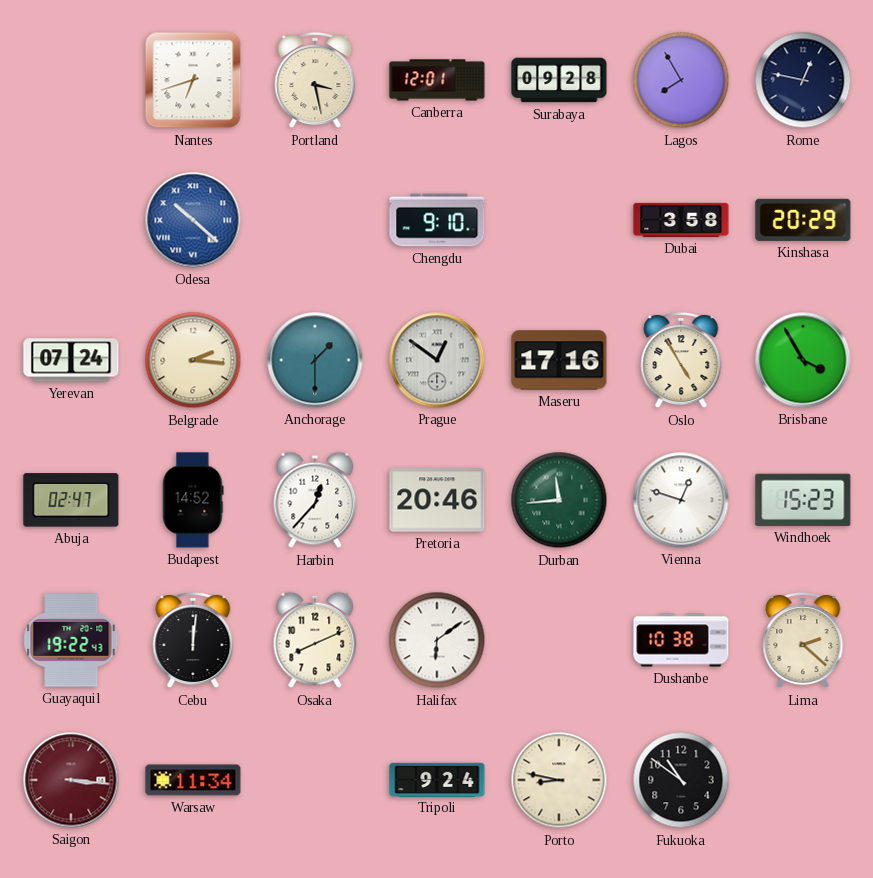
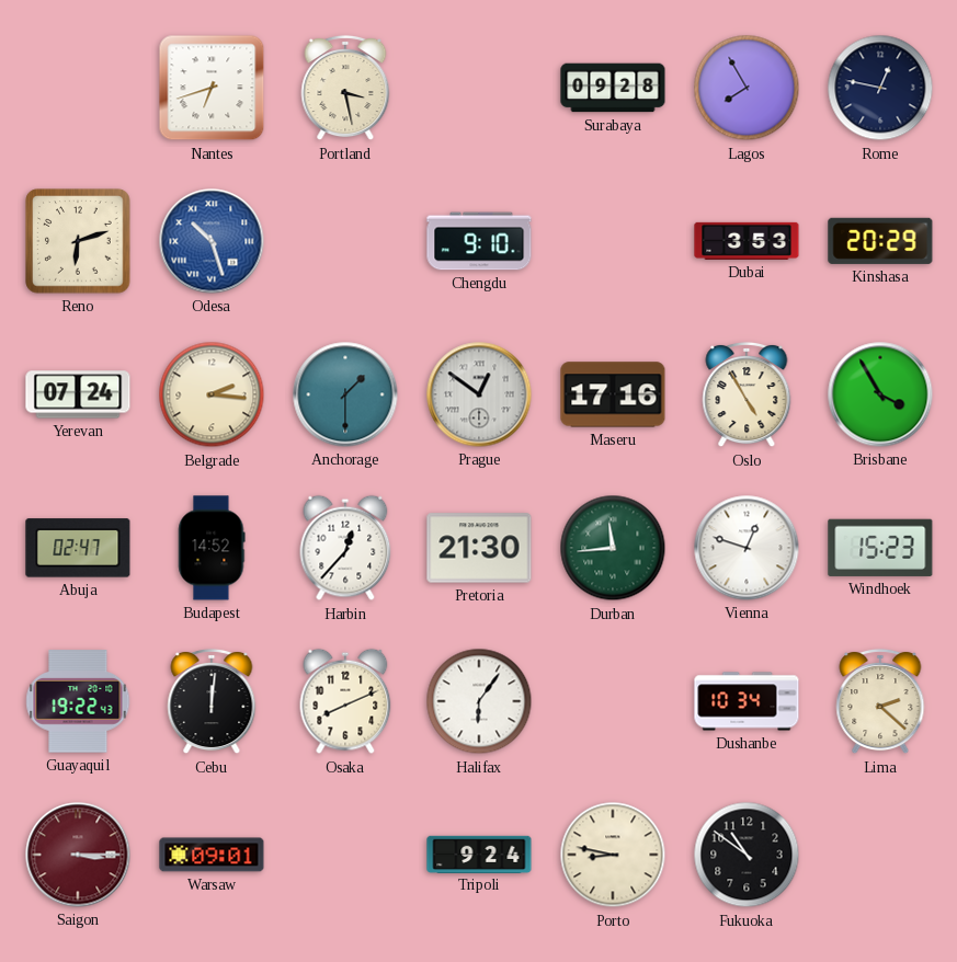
Canberra: 12:01 -> none (437, 80)
Reno: none -> 6:12 (78, 241)
Odesa: 10:22 -> 10:27 (212, 241)
Dubai: 3:58 -> 3:53 (747, 241)
Pretoria: 20:46 -> 21:30 (479, 548)
Halifax: 6:09 -> 6:06 (479, 701)
Dushanbe: 10:38 -> 10:34 (747, 701)
Saigon: 3:16 -> 3:15 (78, 855)
Warsaw: 11:34 -> 09:01 (212, 855)
